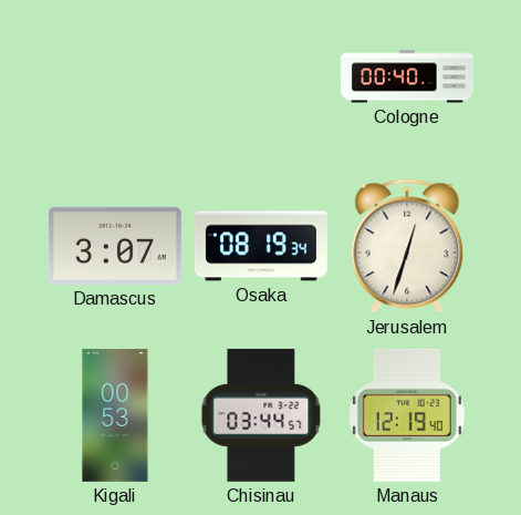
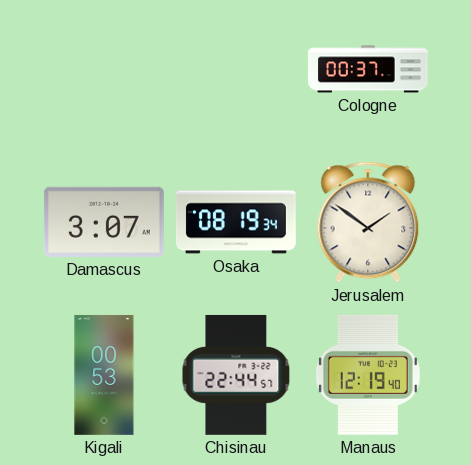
Cologne: 00:40 -> 00:37 (368, 69)
Jerusalem: 12:33 -> 1:51 (368, 222)
Chisinau: 03:44 -> 22:44 (236, 375)
